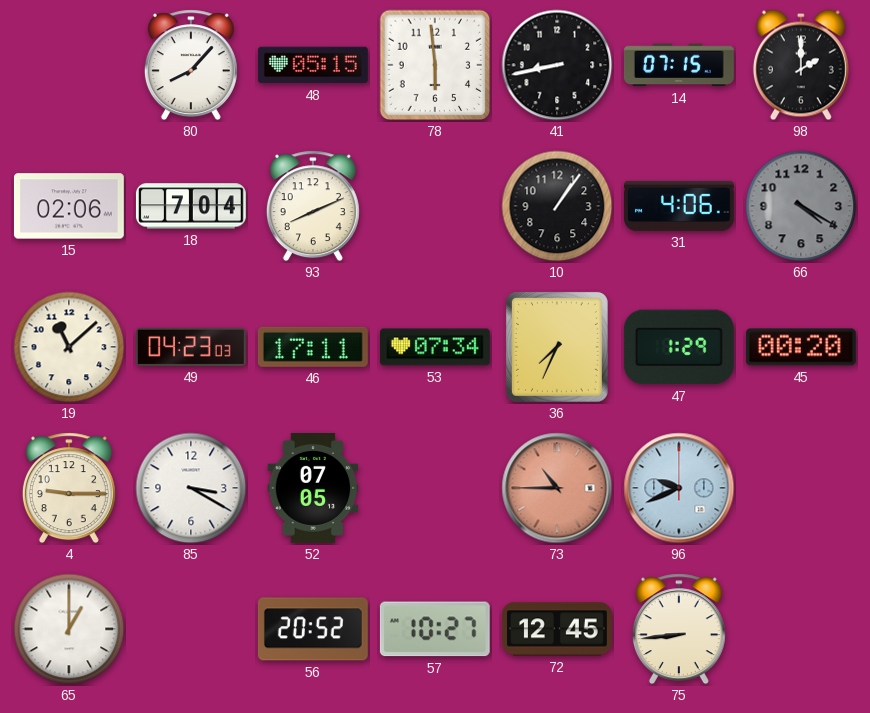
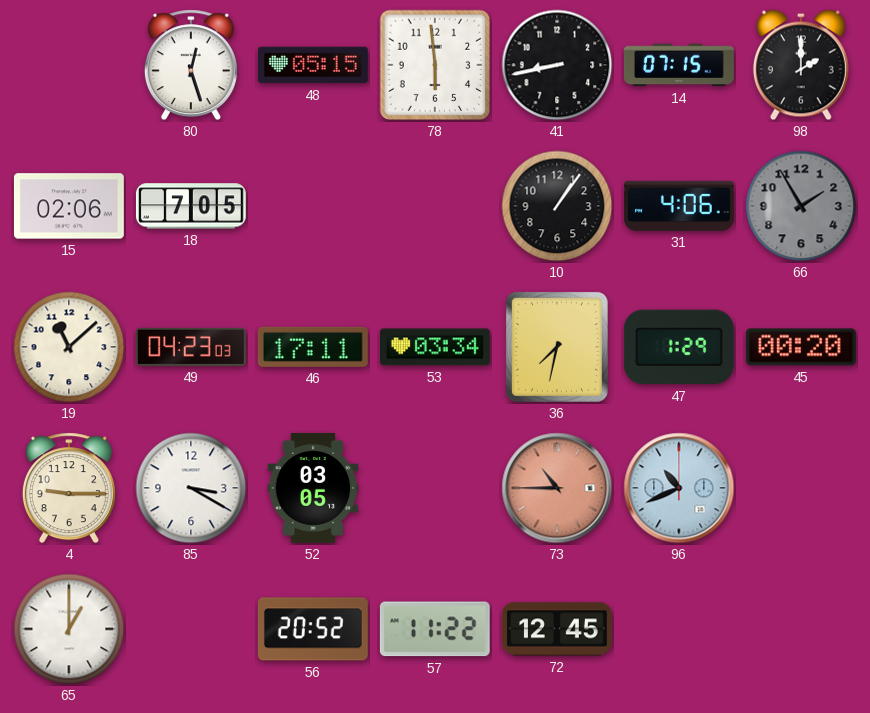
80: 8:07 -> 12:27 (191, 65)
18: 7:04 -> 7:05 (191, 206)
93: 8:11 -> none (313, 206)
66: 4:20 -> 1:55 (801, 206)
53: 07:34 -> 03:34 (435, 347)
36: 7:34 -> 7:32 (557, 347)
52: 07:05 -> 03:05 (313, 488)
96: 9:41 -> 10:41 (679, 488)
57: 10:27 -> 11:22 (435, 629)
75: 8:44 -> none (679, 629)
